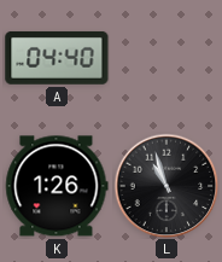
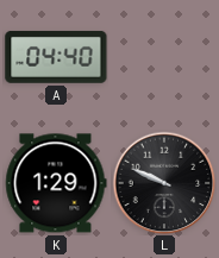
K: 1:26 -> 1:29 (56, 183)
L: 10:57 -> 9:49 (164, 183)
